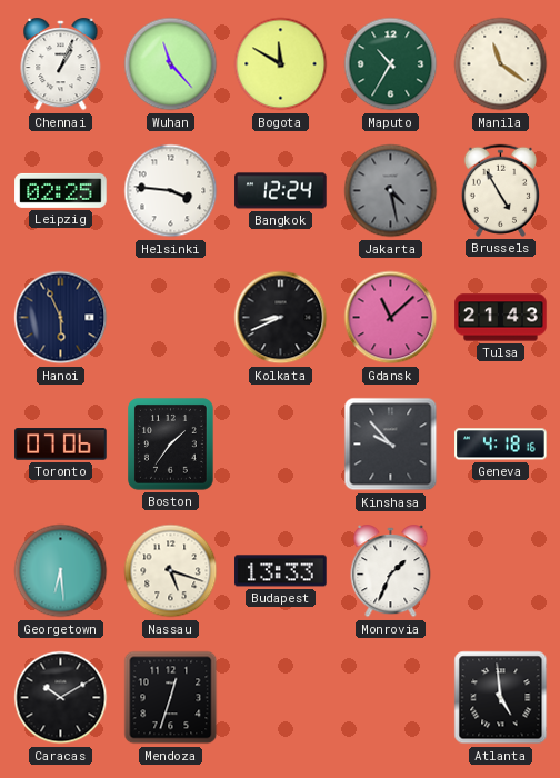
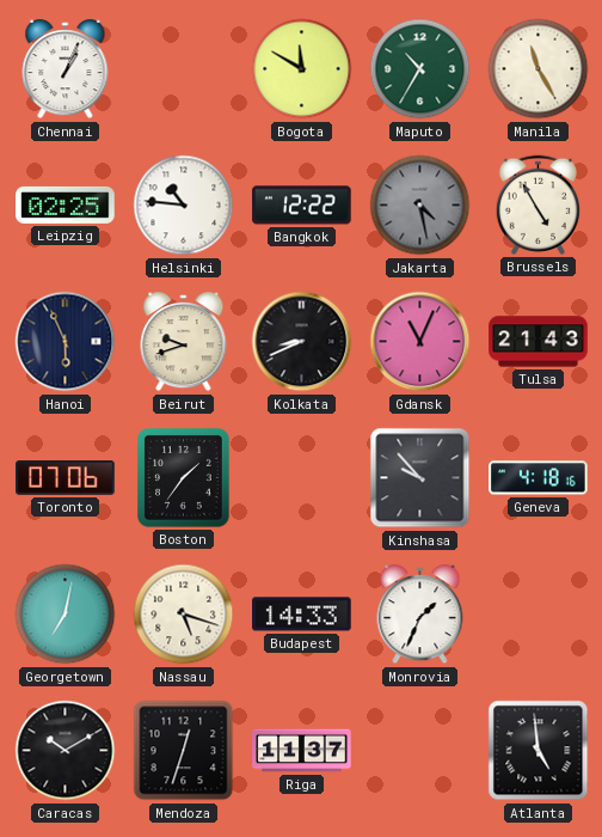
Wuhan: 11:23 -> none (171, 64)
Manila: 11:21 -> 11:25 (539, 69)
Helsinki: 3:46 -> 10:46 (184, 206)
Bangkok: 12:24 -> 12:22 (302, 206)
Beirut: none -> 9:42 (184, 342)
Gdansk: 11:08 -> 11:04 (420, 342)
Georgetown: 6:29 -> 7:02 (66, 615)
Budapest: 13:33 -> 14:33 (302, 615)
Riga: none -> 11:37 (302, 751)
